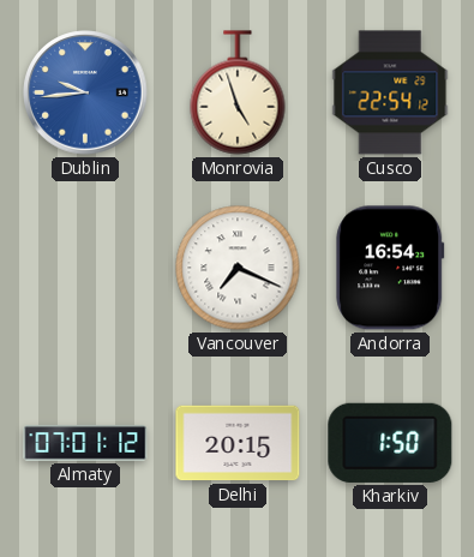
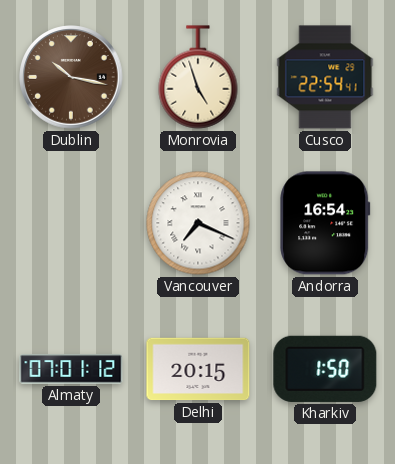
Dublin: 9:44 -> 10:17 (71, 77)
Dublin dial: blue -> brown (71, 77)
Cusco: 22:54:12 -> 22:54:41 (325, 77)
